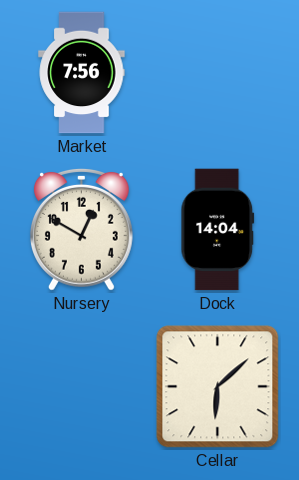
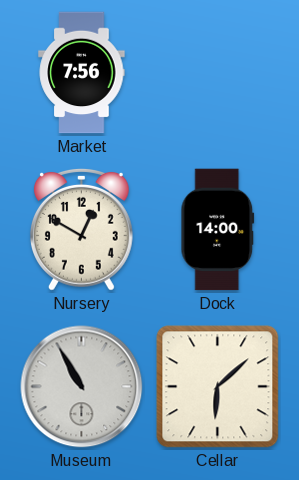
Dock: 14:04 -> 14:00 (218, 230)
Museum: none -> 10:55 (82, 387)
